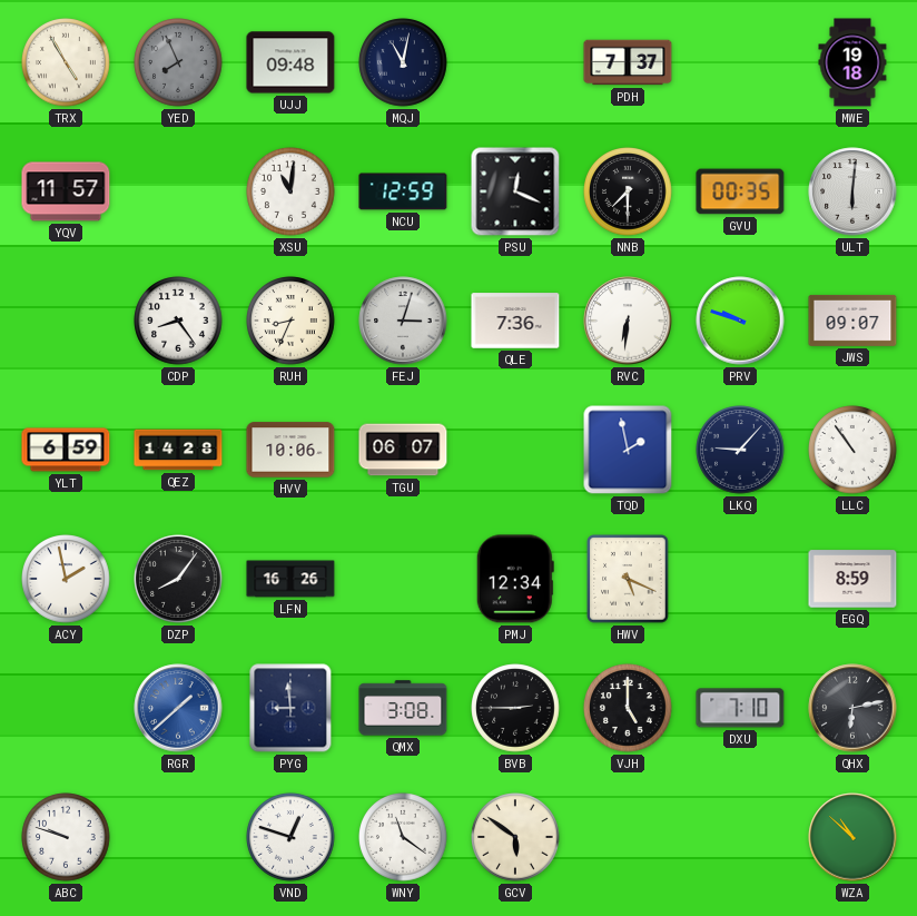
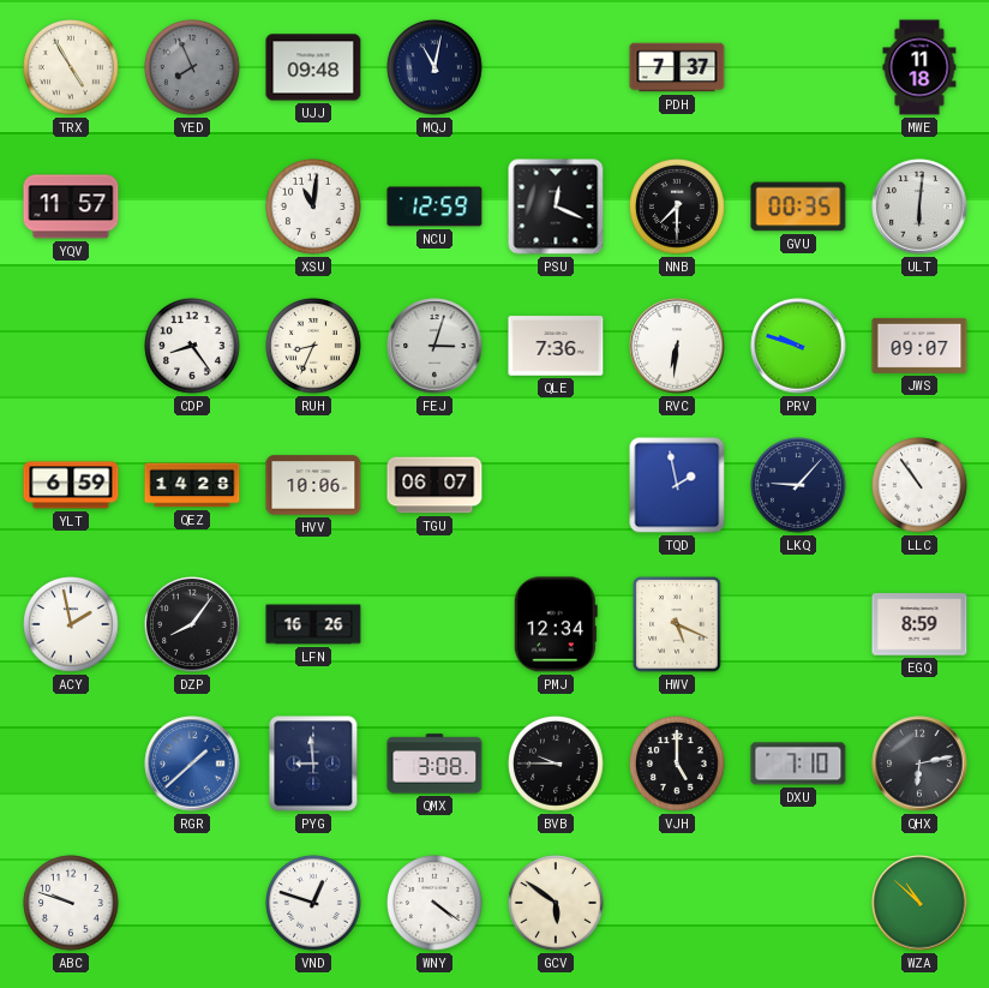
MWE: 19:18 -> 11:18 (919, 67)
BVB: 2:45 -> 9:45 (556, 764)
WNY: 11:21 -> 4:21 (434, 903)
